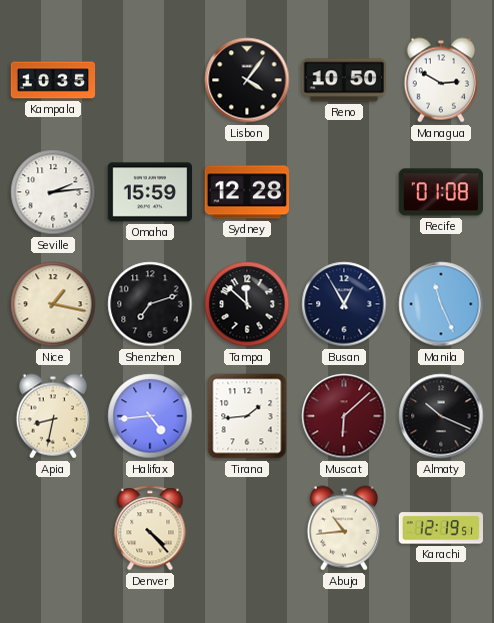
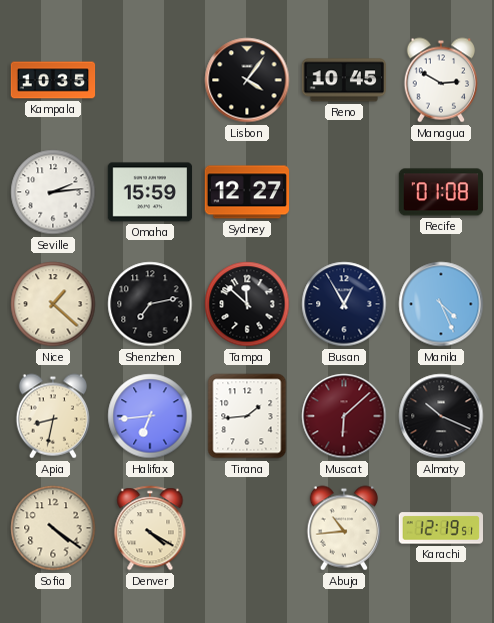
Reno: 10:50 -> 10:45 (343, 80)
Sydney: 12:28 -> 12:27 (247, 192)
Nice: 1:17 -> 1:22 (53, 304)
Shenzhen: 7:12 -> 7:13 (150, 304)
Manila: 11:26 -> 4:26 (441, 304)
Halifax: 4:44 -> 6:44 (150, 416)
Sofia: none -> 4:21 (53, 528)
Denver: 4:23 -> 4:20 (150, 528)
